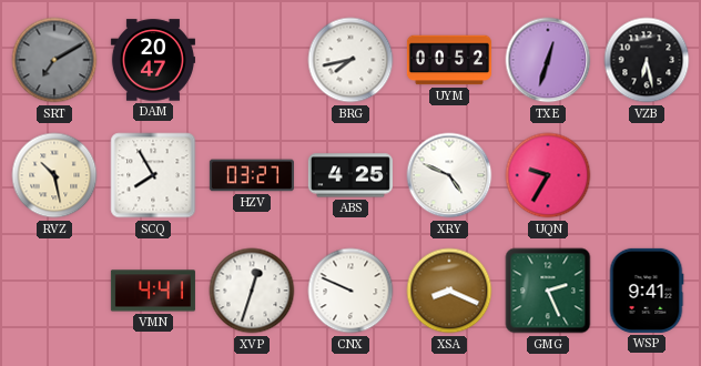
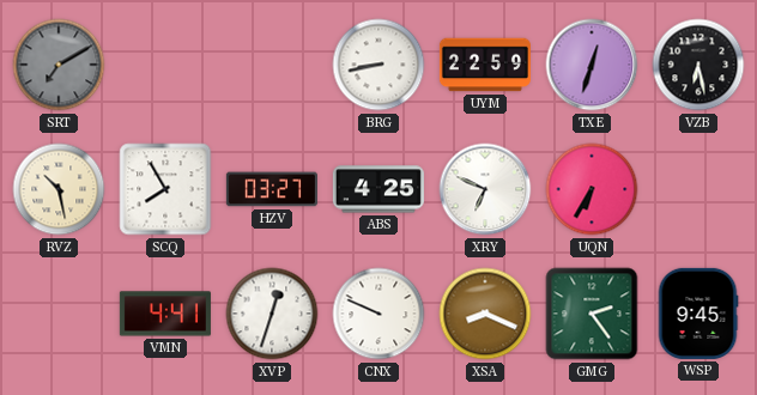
DAM: 20:47 -> none (153, 60)
BRG: 7:43 -> 8:43 (378, 65)
UYM: 00:52 -> 22:59 (485, 65)
XRY: 4:49 -> 6:49 (485, 189)
UQN: 9:35 -> 6:35 (592, 189)
GMG: 2:26 -> 2:24 (592, 314)
WSP: 9:41 -> 9:45 (698, 314)
